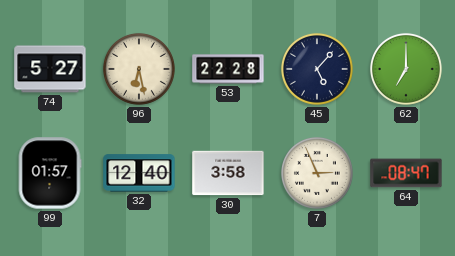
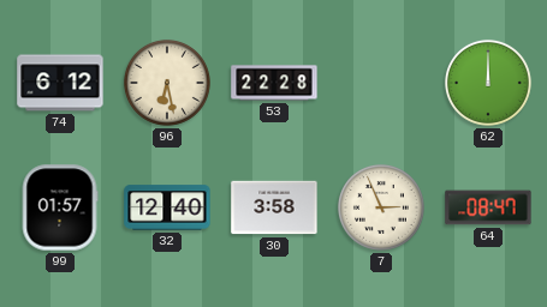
74: 5:27 -> 6:12 (60, 83)
45: 5:07 -> none (317, 69)
62: 7:00 -> 12:00 (488, 83)
